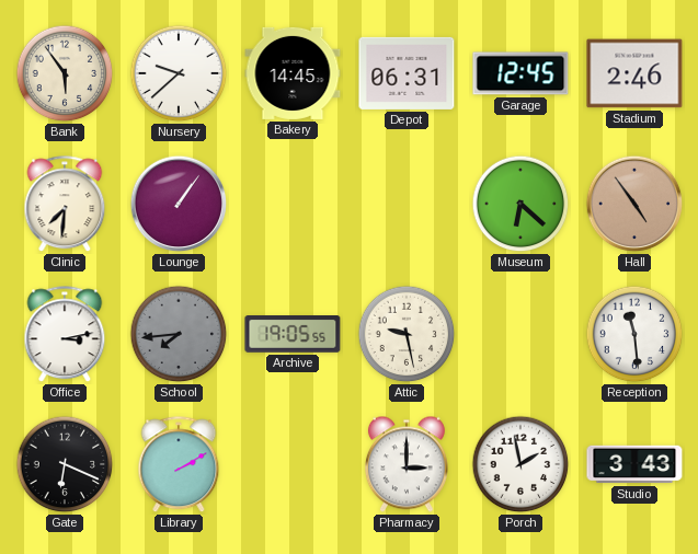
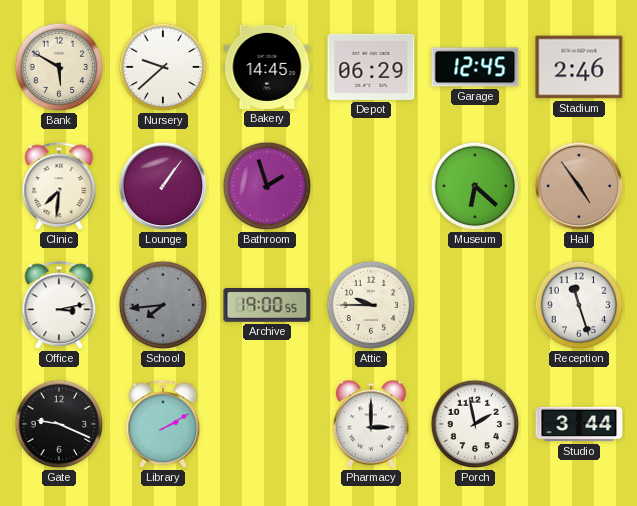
Bank: 5:54 -> 5:50 (59, 67)
Depot: 06:31 -> 06:29 (371, 67)
Bathroom: none -> 1:57 (267, 186)
Archive: 19:05 -> 19:00 (267, 306)
Attic: 9:28 -> 9:45 (371, 305)
Reception: 11:29 -> 11:27 (579, 305)
Gate: 6:19 -> 9:19 (59, 424)
Studio: 3:43 -> 3:44 (579, 424)
